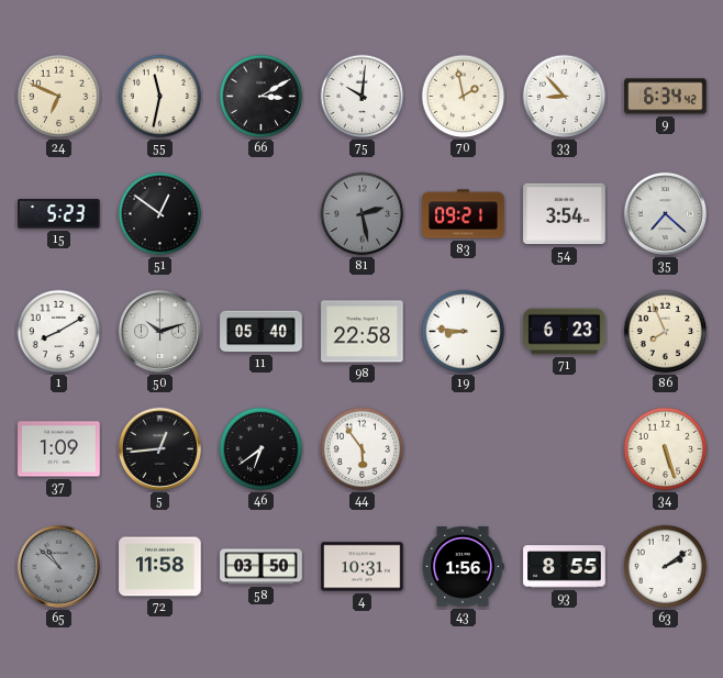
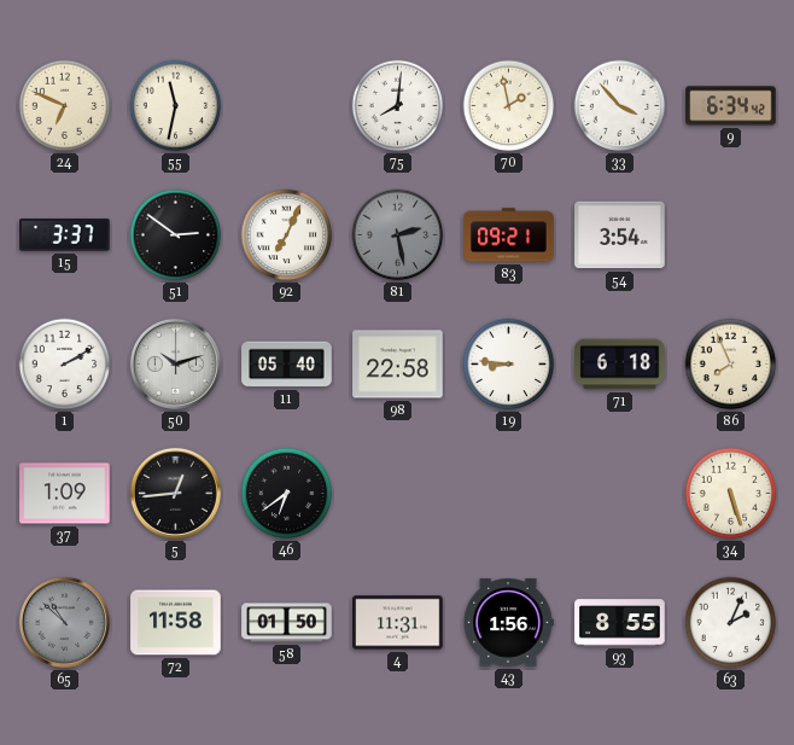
66: 3:10 -> none (262, 97)
75: 10:01 -> 8:01 (398, 106)
33: 8:53 -> 3:53 (620, 106)
15: 5:23 -> 3:37 (65, 235)
51: 12:51 -> 2:51 (176, 235)
92: none -> 7:04 (287, 235)
35: 7:22 -> none (665, 213)
1: 8:10 -> 2:10 (65, 365)
71: 6:23 -> 6:18 (620, 365)
44: 5:54 -> none (363, 449)
58: 03:50 -> 01:50 (287, 623)
4: 10:31 -> 11:31 (398, 623)
63: 2:09 -> 2:04 (731, 623)
